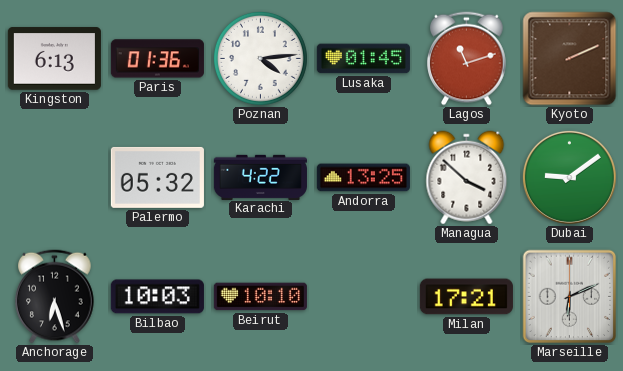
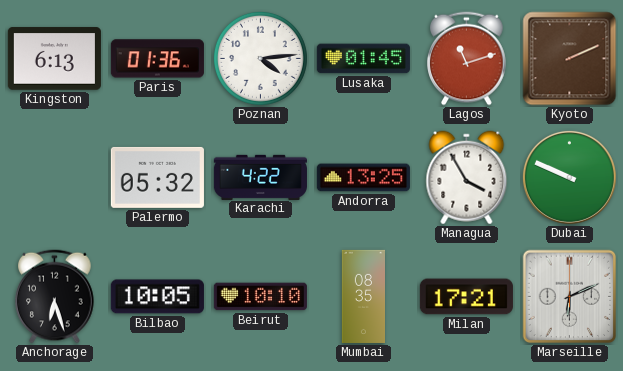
Managua: 3:52 -> 3:55 (467, 178)
Dubai: 9:09 -> 9:49 (569, 177)
Bilbao: 10:03 -> 10:05 (157, 297)
Mumbai: none -> 08:35 (364, 296)
